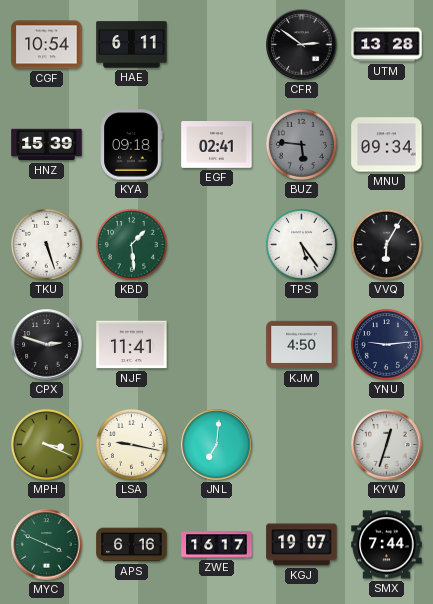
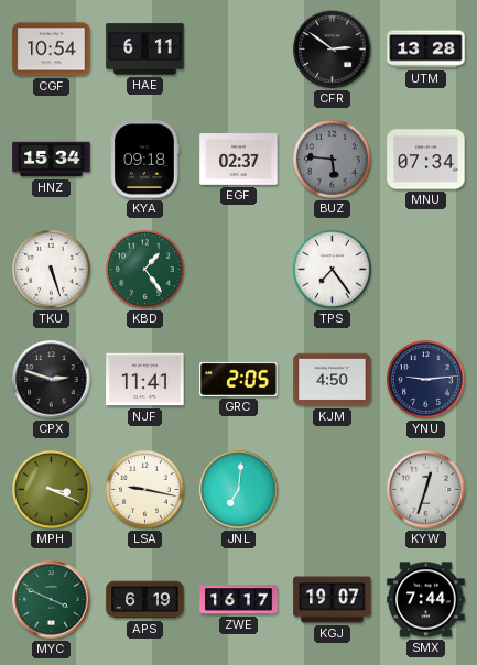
HNZ: 15:39 -> 15:34 (52, 160)
EGF: 02:41 -> 02:37 (239, 160)
MNU: 09:34 -> 07:34 (426, 160)
KBD: 1:29 -> 1:24 (144, 269)
TPS: 5:24 -> 7:24 (332, 269)
VVQ: 6:05 -> none (386, 244)
GRC: none -> 2:05 (239, 379)
APS: 6:16 -> 6:19 (145, 600)
